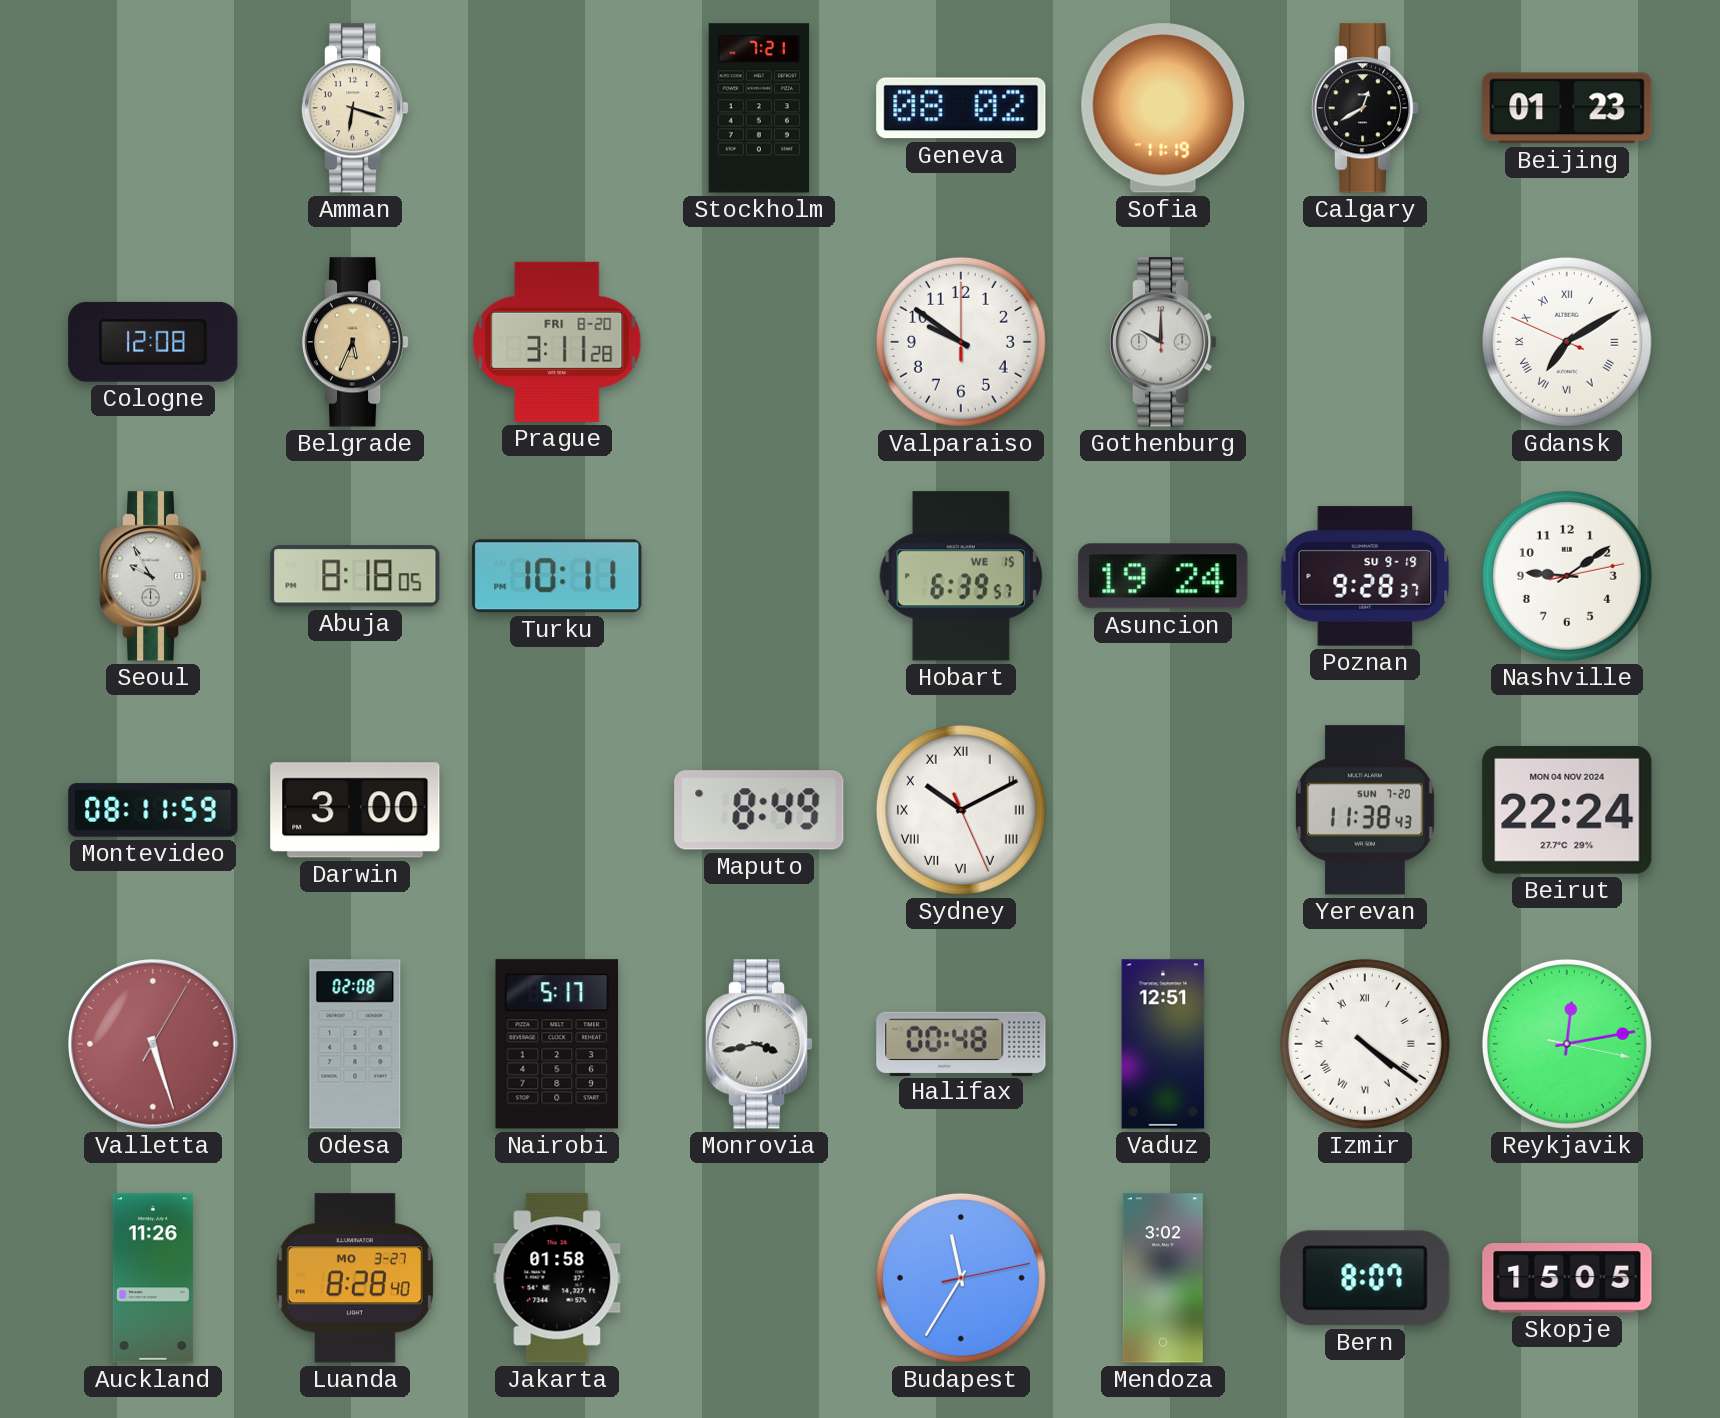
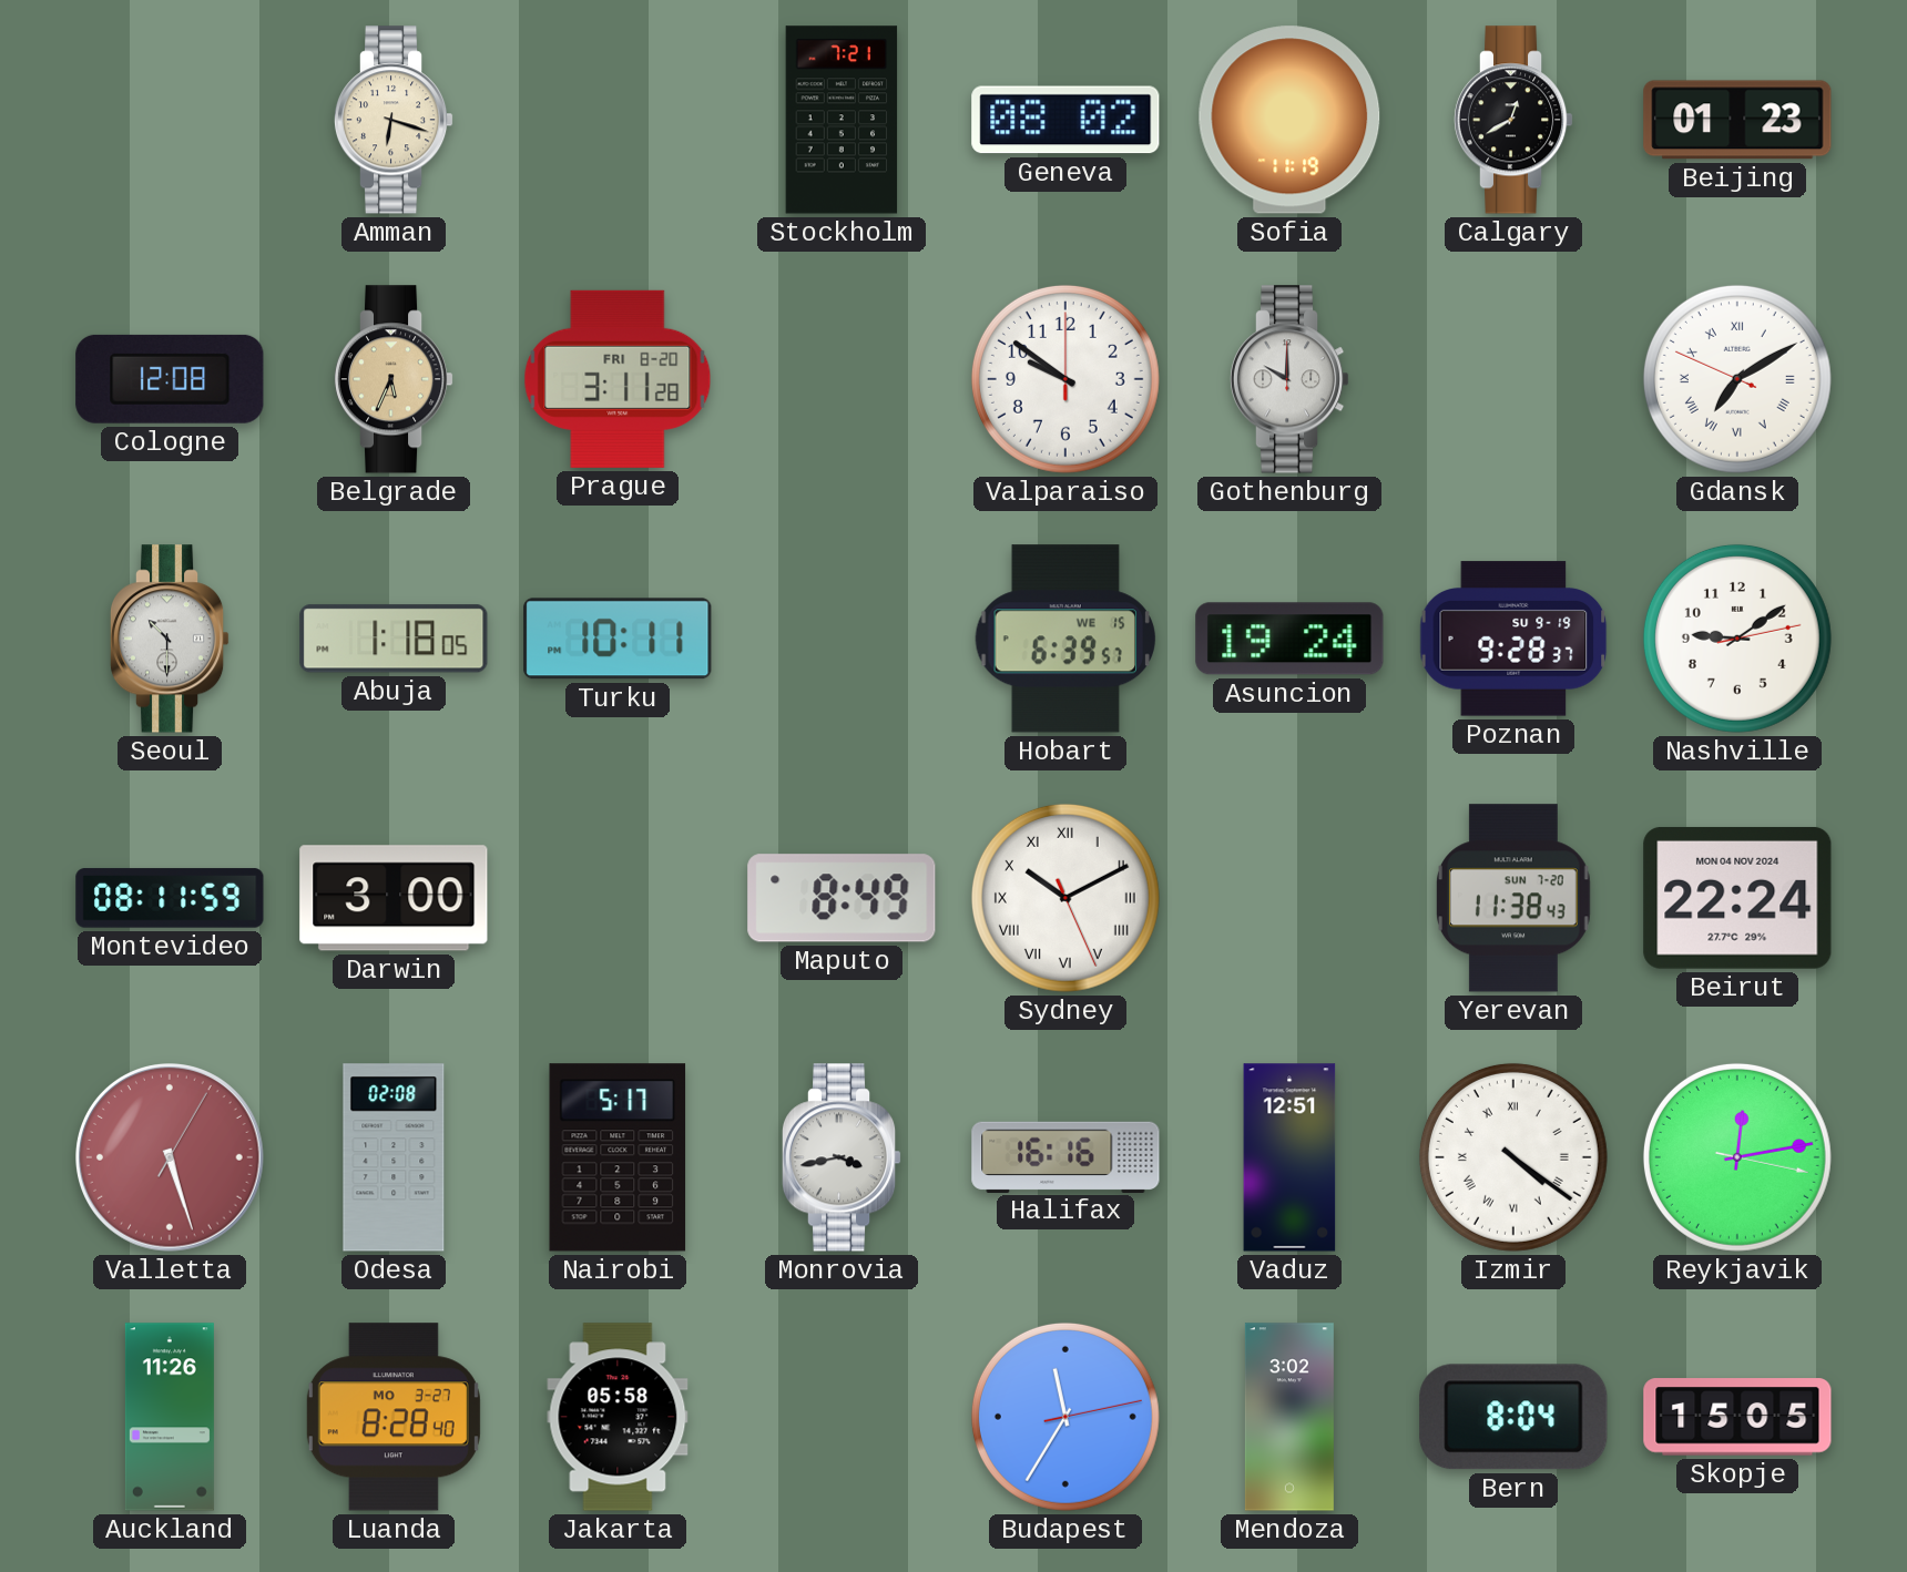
Seoul: 9:55 -> 10:30 (170, 639)
Abuja: 8:18 -> 1:18 (394, 639)
Halifax: 00:48 -> 16:16 (1065, 1156)
Jakarta: 01:58 -> 05:58 (618, 1417)
Bern: 8:07 -> 8:04 (1513, 1417)
